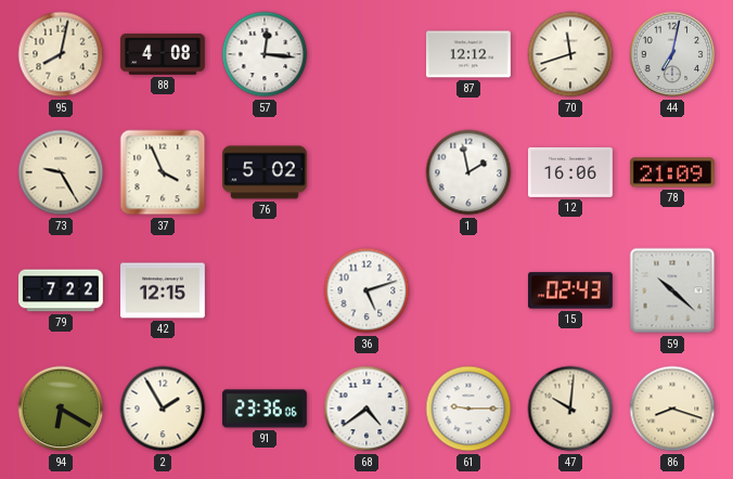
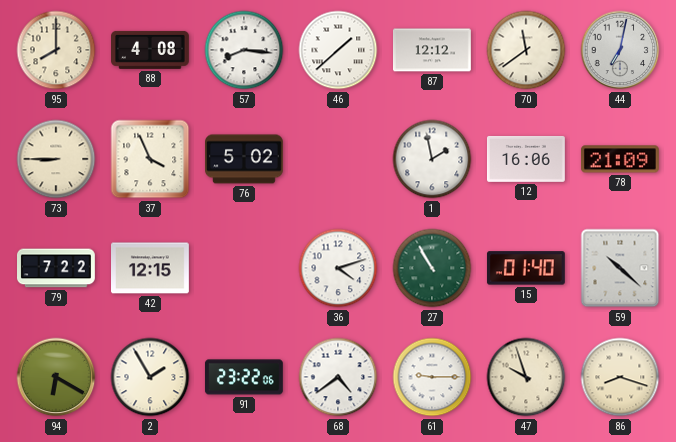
95: 8:02 -> 8:00 (56, 50)
57: 12:16 -> 8:16 (244, 50)
46: none -> 1:38 (338, 50)
70: 11:42 -> 11:39 (526, 50)
73: 9:25 -> 8:45 (56, 159)
36: 5:12 -> 4:12 (338, 268)
27: none -> 10:55 (432, 268)
15: 02:43 -> 01:40 (526, 268)
91: 23:36 -> 23:22 (244, 377)
47: 10:01 -> 9:57 (526, 377)
